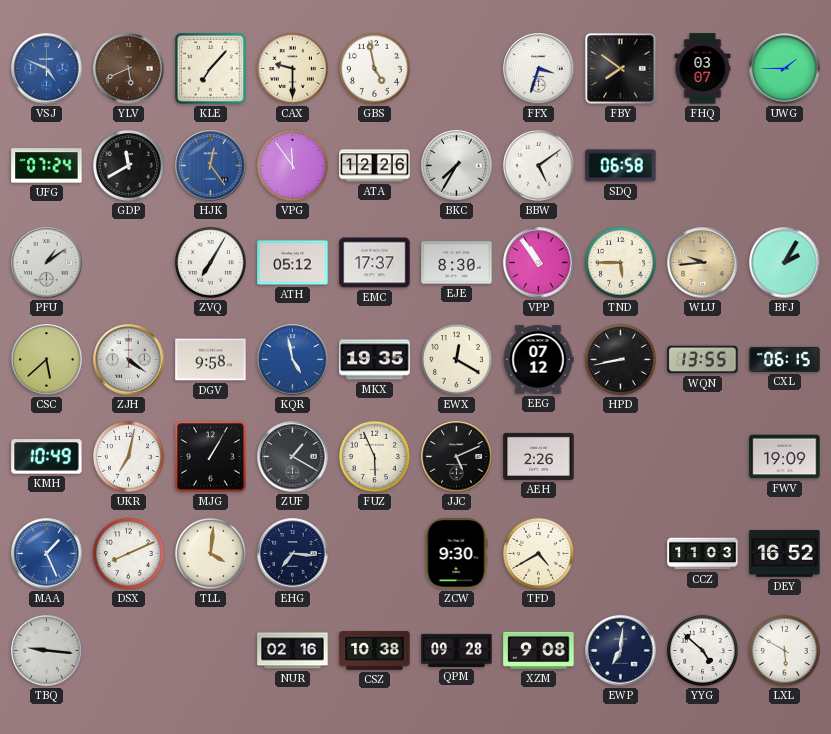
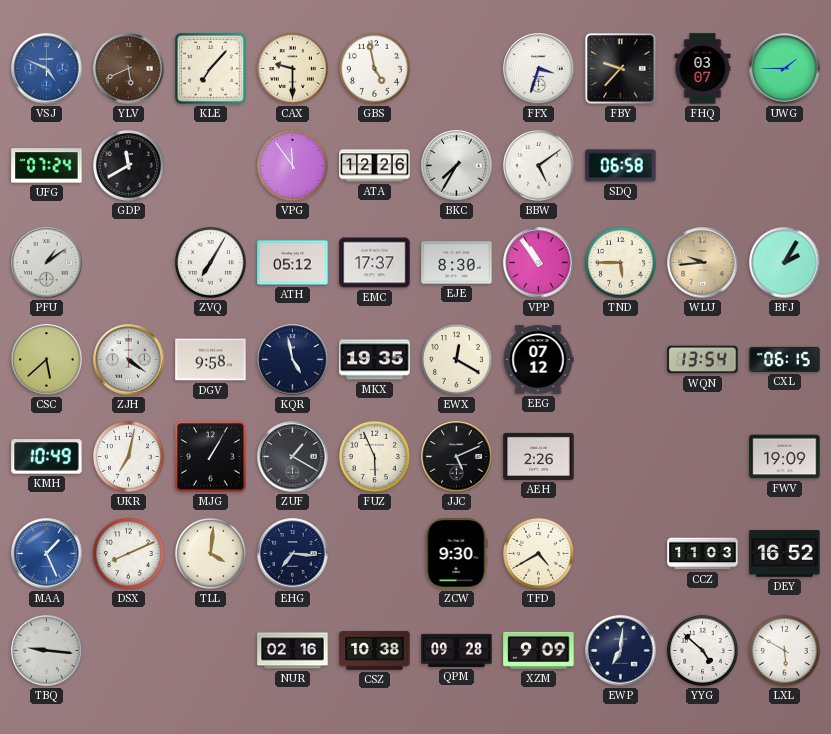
FBY: 7:51 -> 9:37 (621, 69)
HJK: 12:24 -> none (211, 166)
KQR dial: blue -> navy (293, 360)
HPD: 8:43 -> none (620, 359)
WQN: 13:55 -> 13:54 (703, 360)
XZM: 9:08 -> 9:09 (539, 650)
